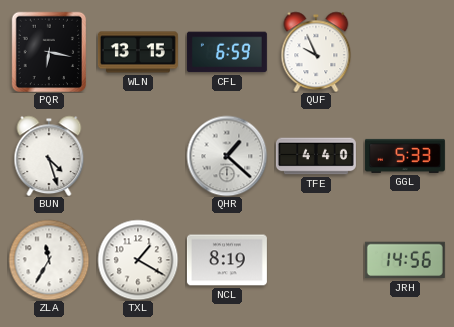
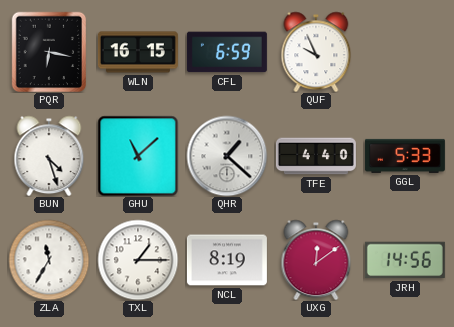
WLN: 13:15 -> 16:15 (138, 52)
GHU: none -> 11:08 (138, 156)
TXL: 1:20 -> 1:15 (138, 260)
UXG: none -> 12:09 (316, 260)
